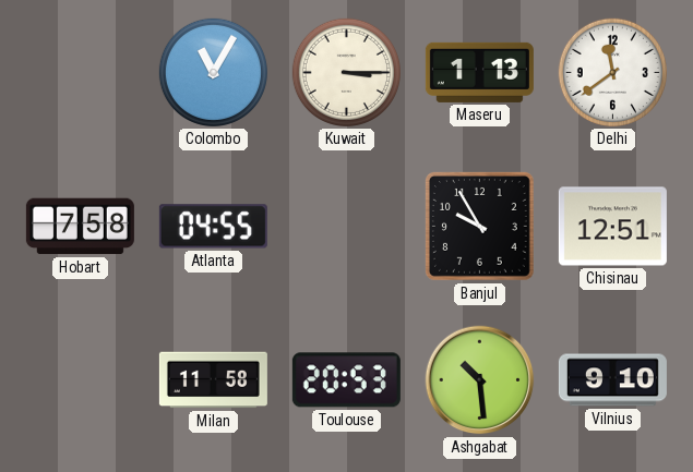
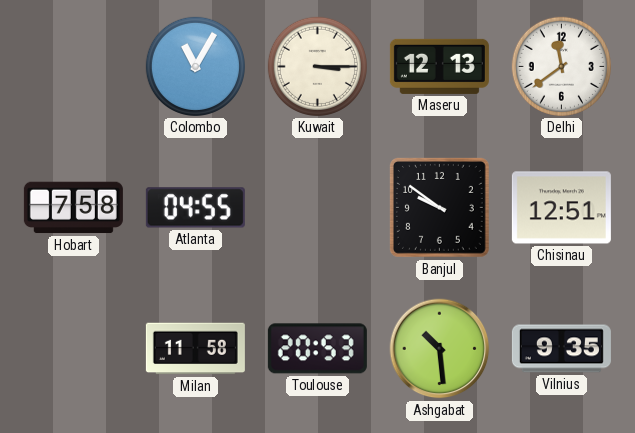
Maseru: 1:13 -> 12:13 (439, 66)
Banjul: 9:55 -> 9:51 (440, 208)
Vilnius: 9:10 -> 9:35 (561, 349)
